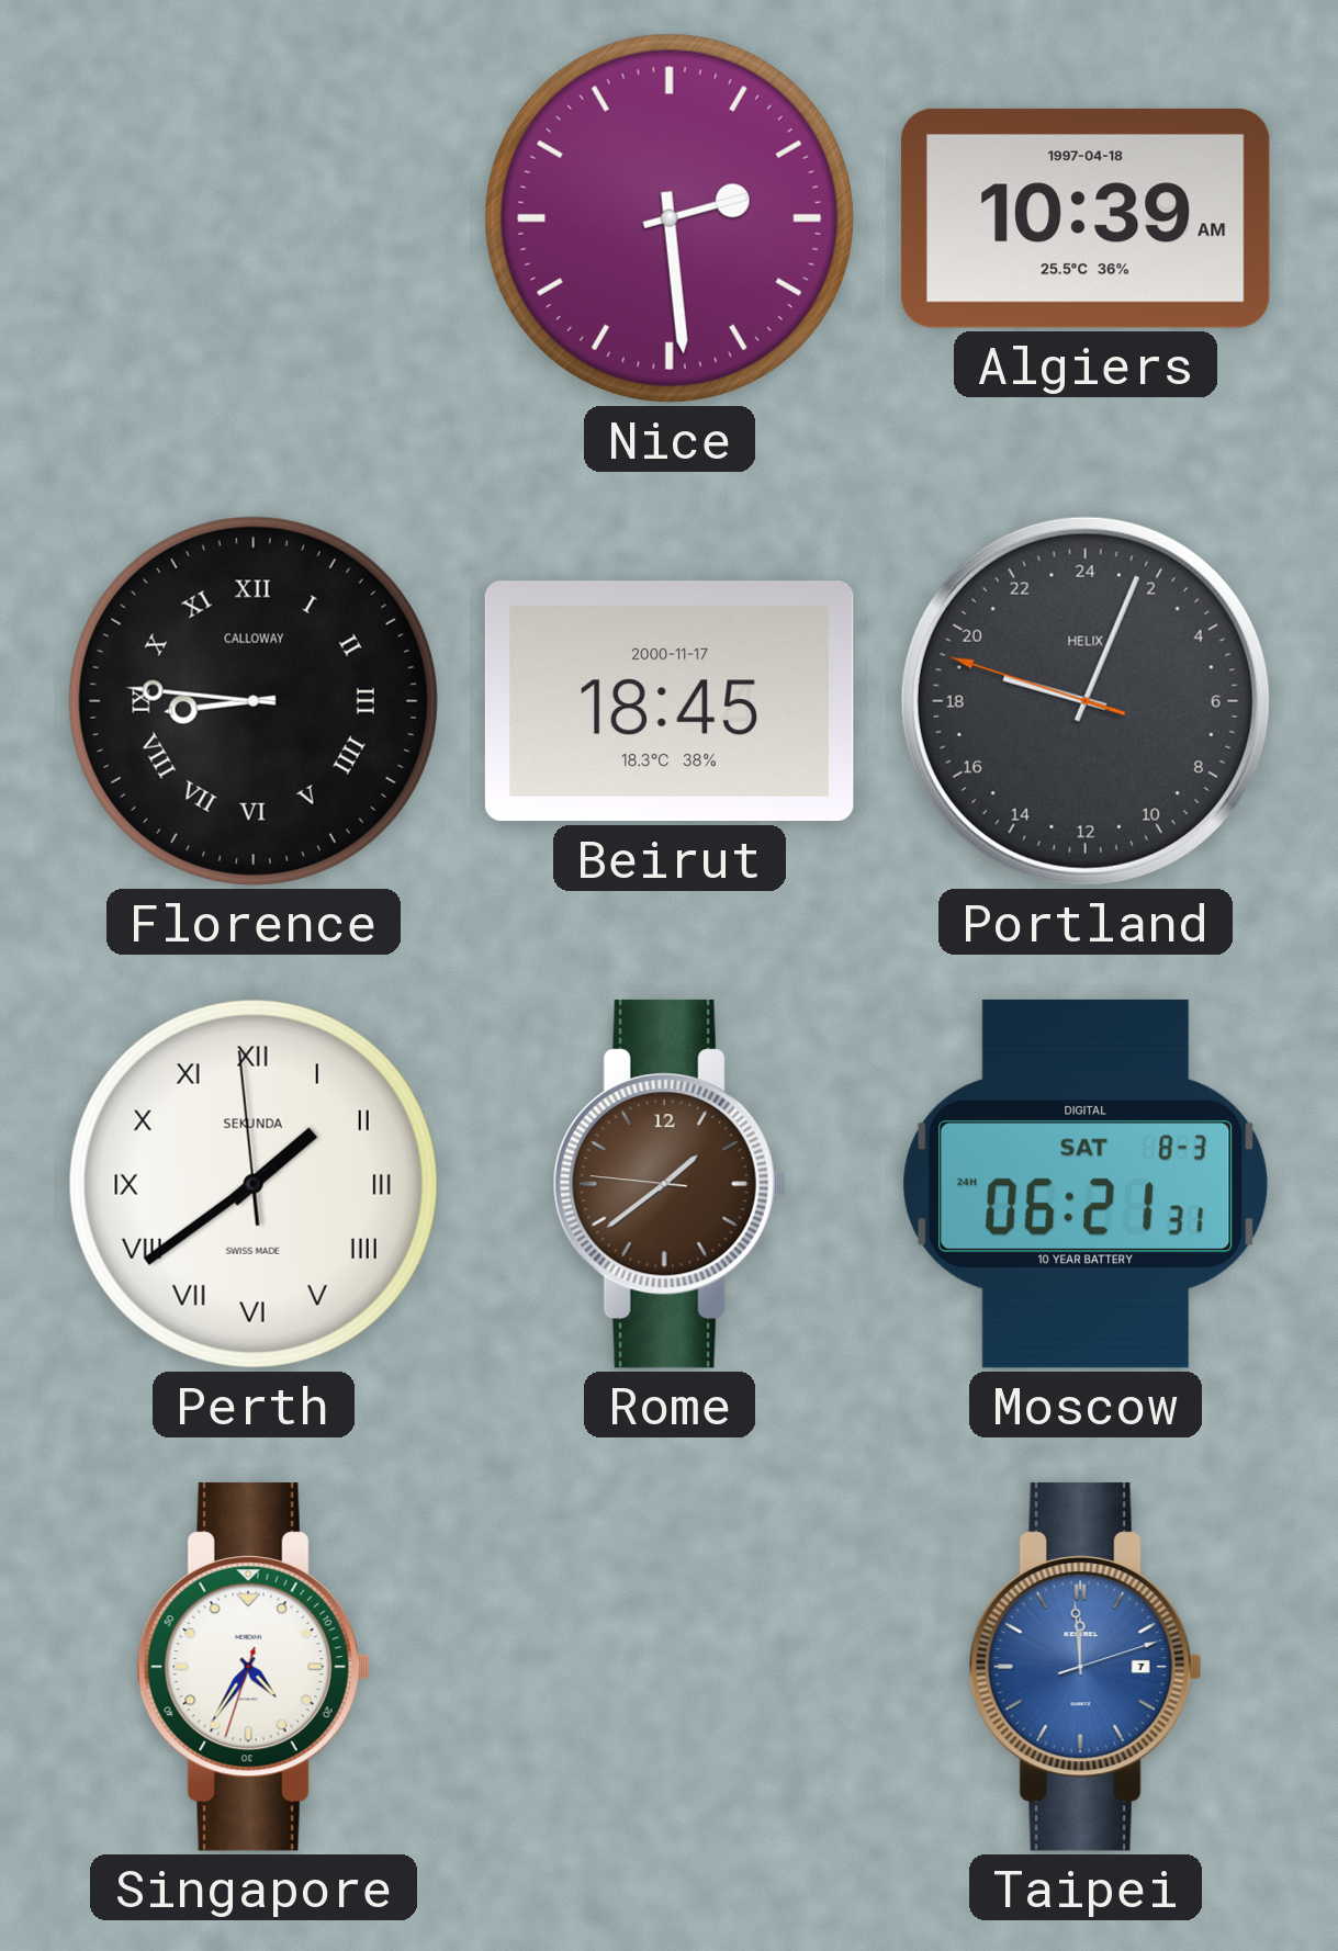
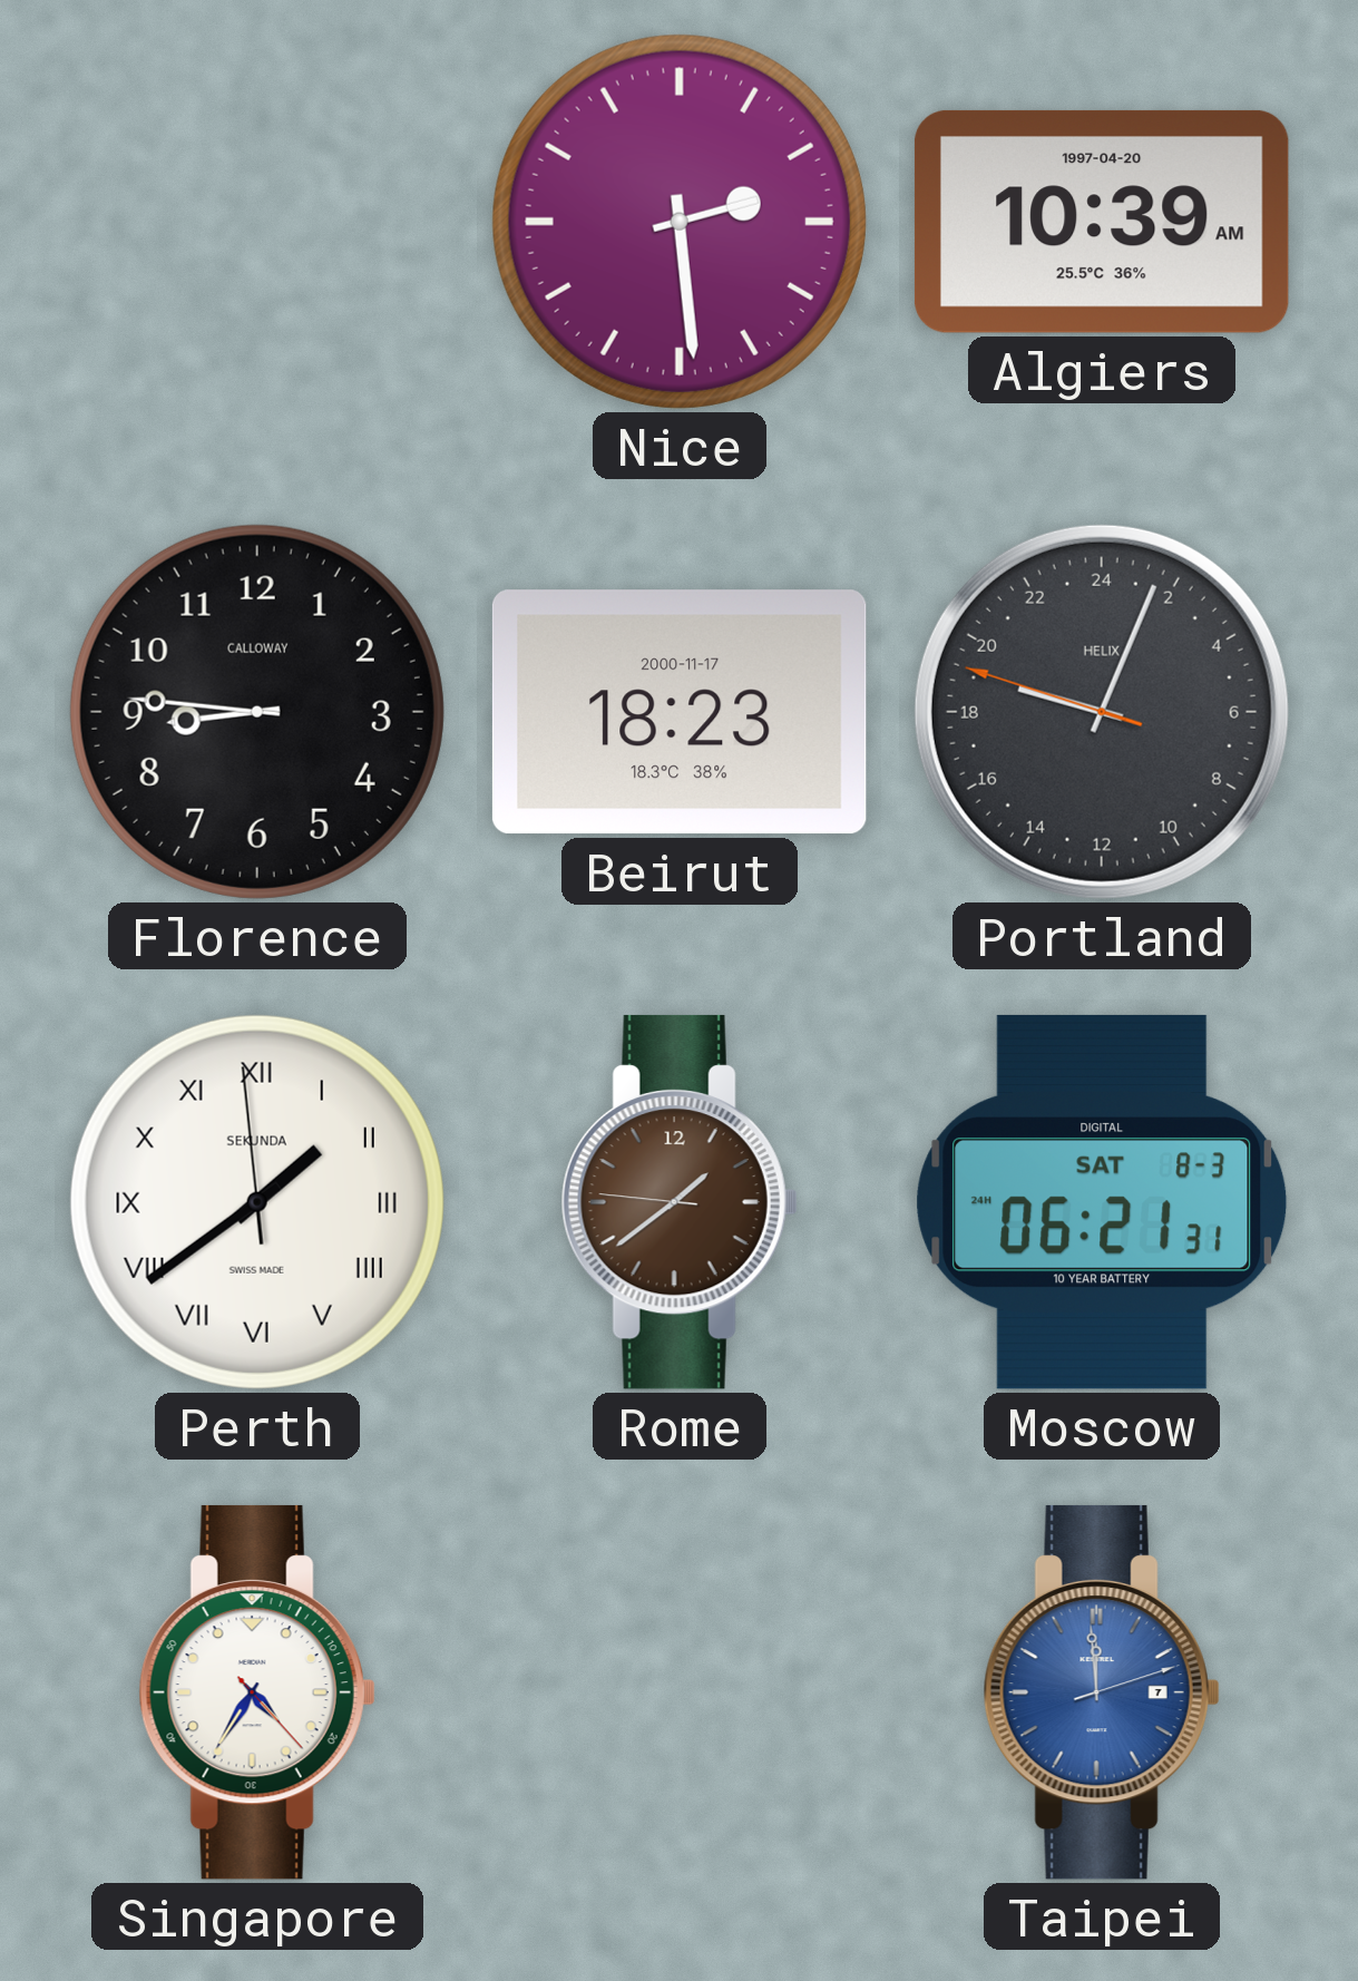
Algiers date: 1997-04-18 -> 1997-04-20 (1102, 222)
Florence numerals: Roman -> Arabic (257, 712)
Beirut: 18:45 -> 18:23 (680, 712)
Singapore: 4:35:33 -> 4:35:23 (257, 1692)
